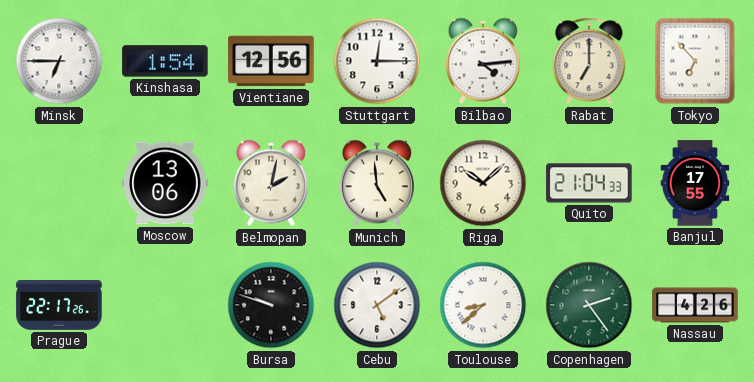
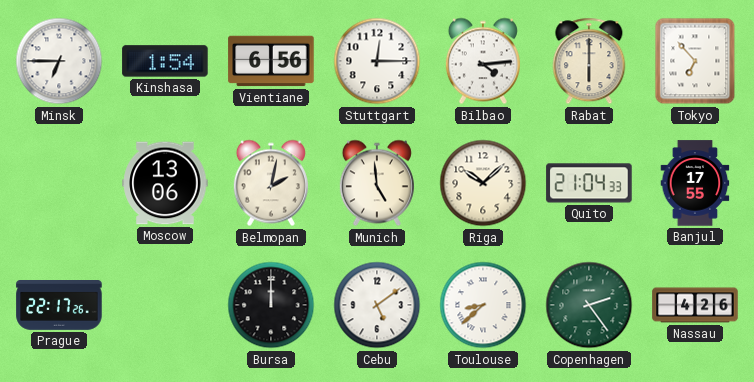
Vientiane: 12:56 -> 6:56 (271, 61)
Rabat: 7:00 -> 6:00 (589, 61)
Bursa: 9:48 -> 12:00 (271, 305)
